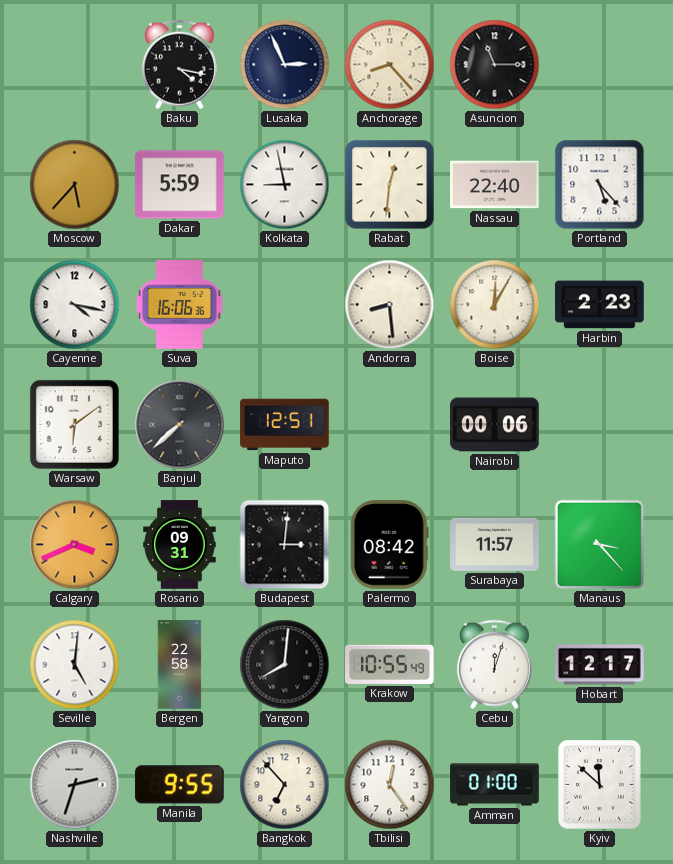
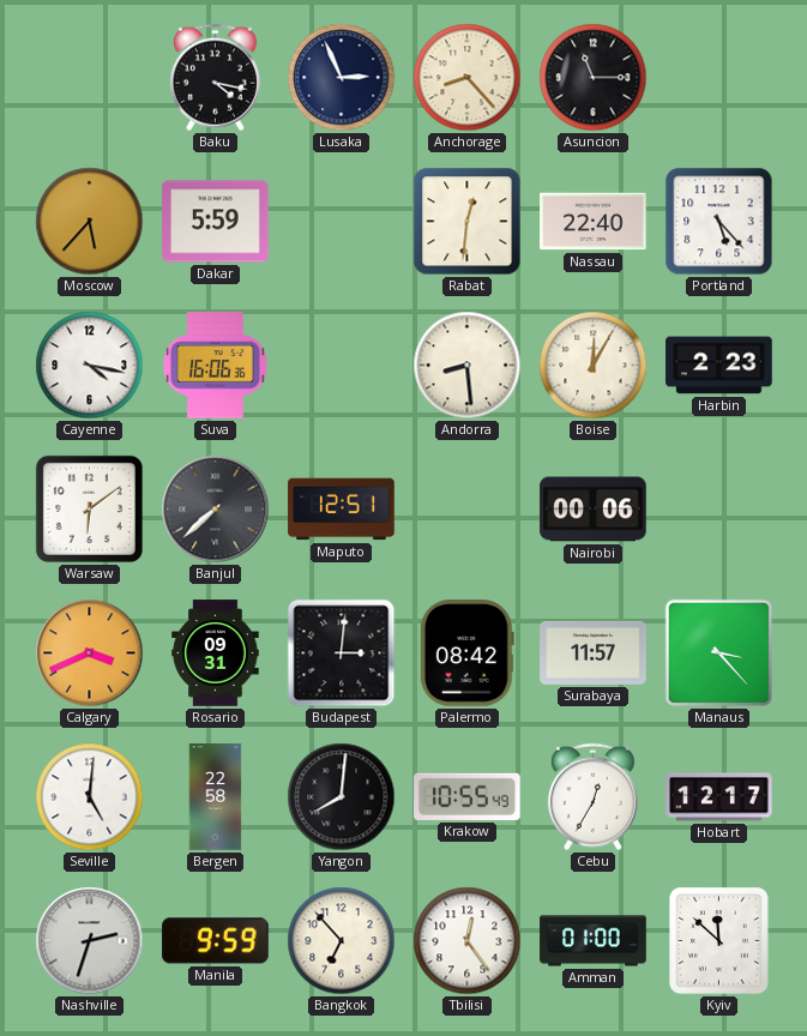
Kolkata: 8:58 -> none (285, 185)
Cebu: 12:03 -> 12:35 (592, 797)
Manila: 9:55 -> 9:59 (216, 941)
